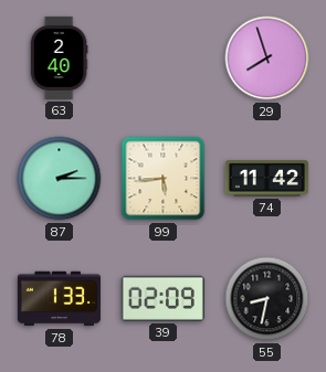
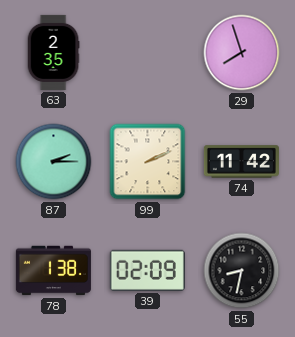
63: 2:40 -> 2:35 (53, 52)
99: 5:44 -> 2:11 (148, 162)
78: 1:33 -> 1:38 (53, 271)
